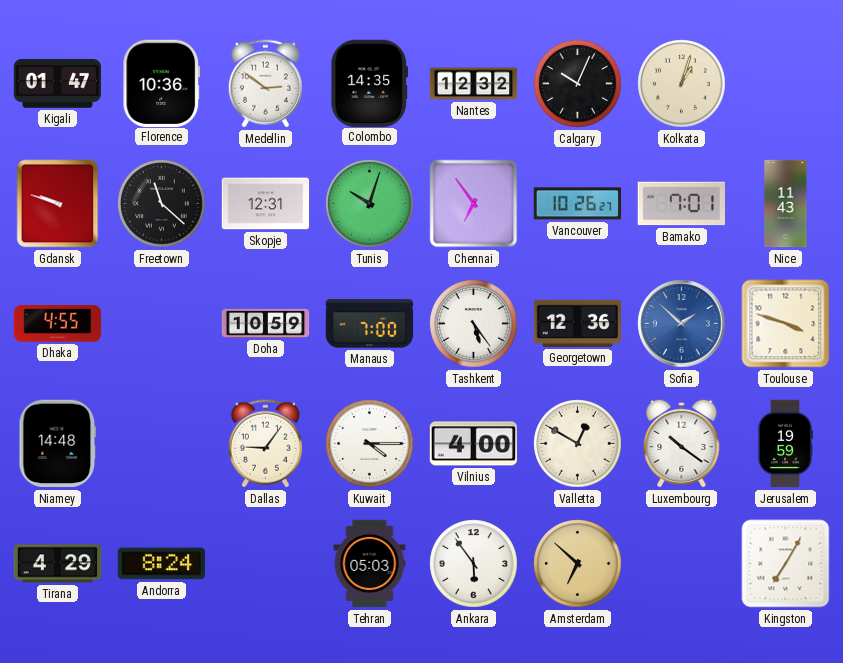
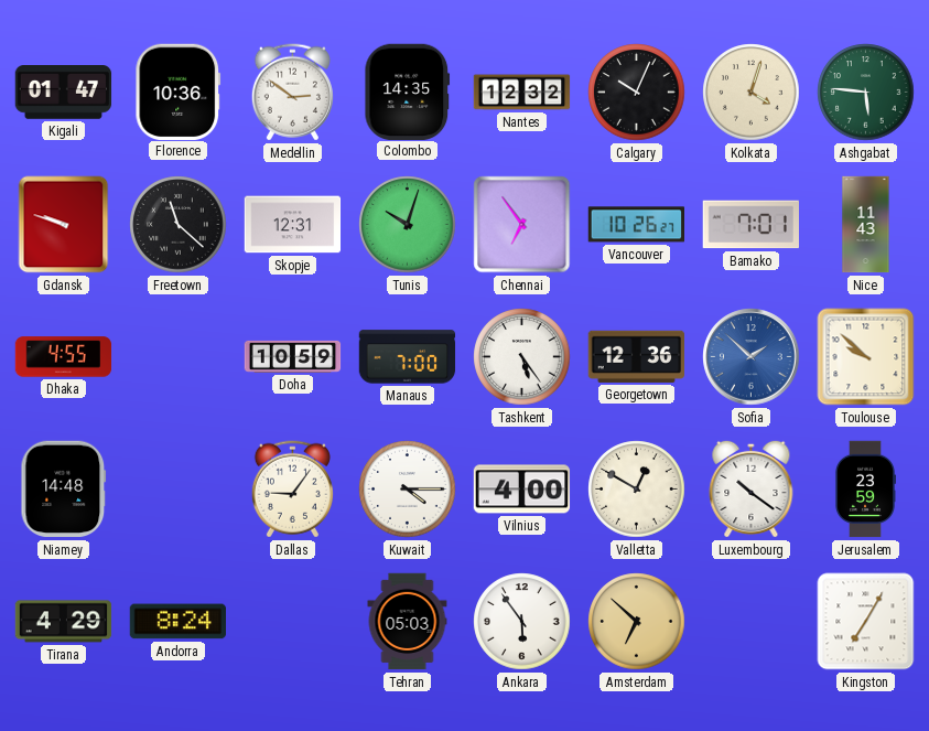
Kolkata: 1:03 -> 4:03 (752, 93)
Ashgabat: none -> 5:46 (866, 93)
Toulouse: 3:48 -> 9:52 (866, 357)
Jerusalem: 19:59 -> 23:59 (864, 490)
